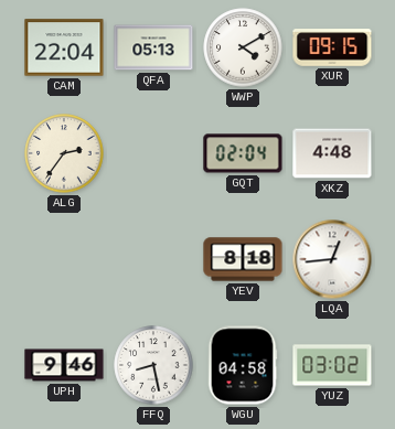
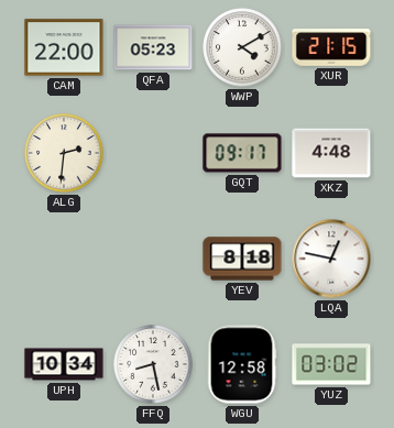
CAM: 22:04 -> 22:00 (64, 47)
QFA: 05:13 -> 05:23 (153, 47)
XUR: 09:15 -> 21:15 (331, 47)
ALG: 2:36 -> 2:31 (64, 153)
GQT: 02:04 -> 09:17 (242, 153)
LQA: 12:44 -> 12:47 (331, 259)
UPH: 9:46 -> 10:34 (64, 364)
WGU: 04:58 -> 12:58 (242, 364)
